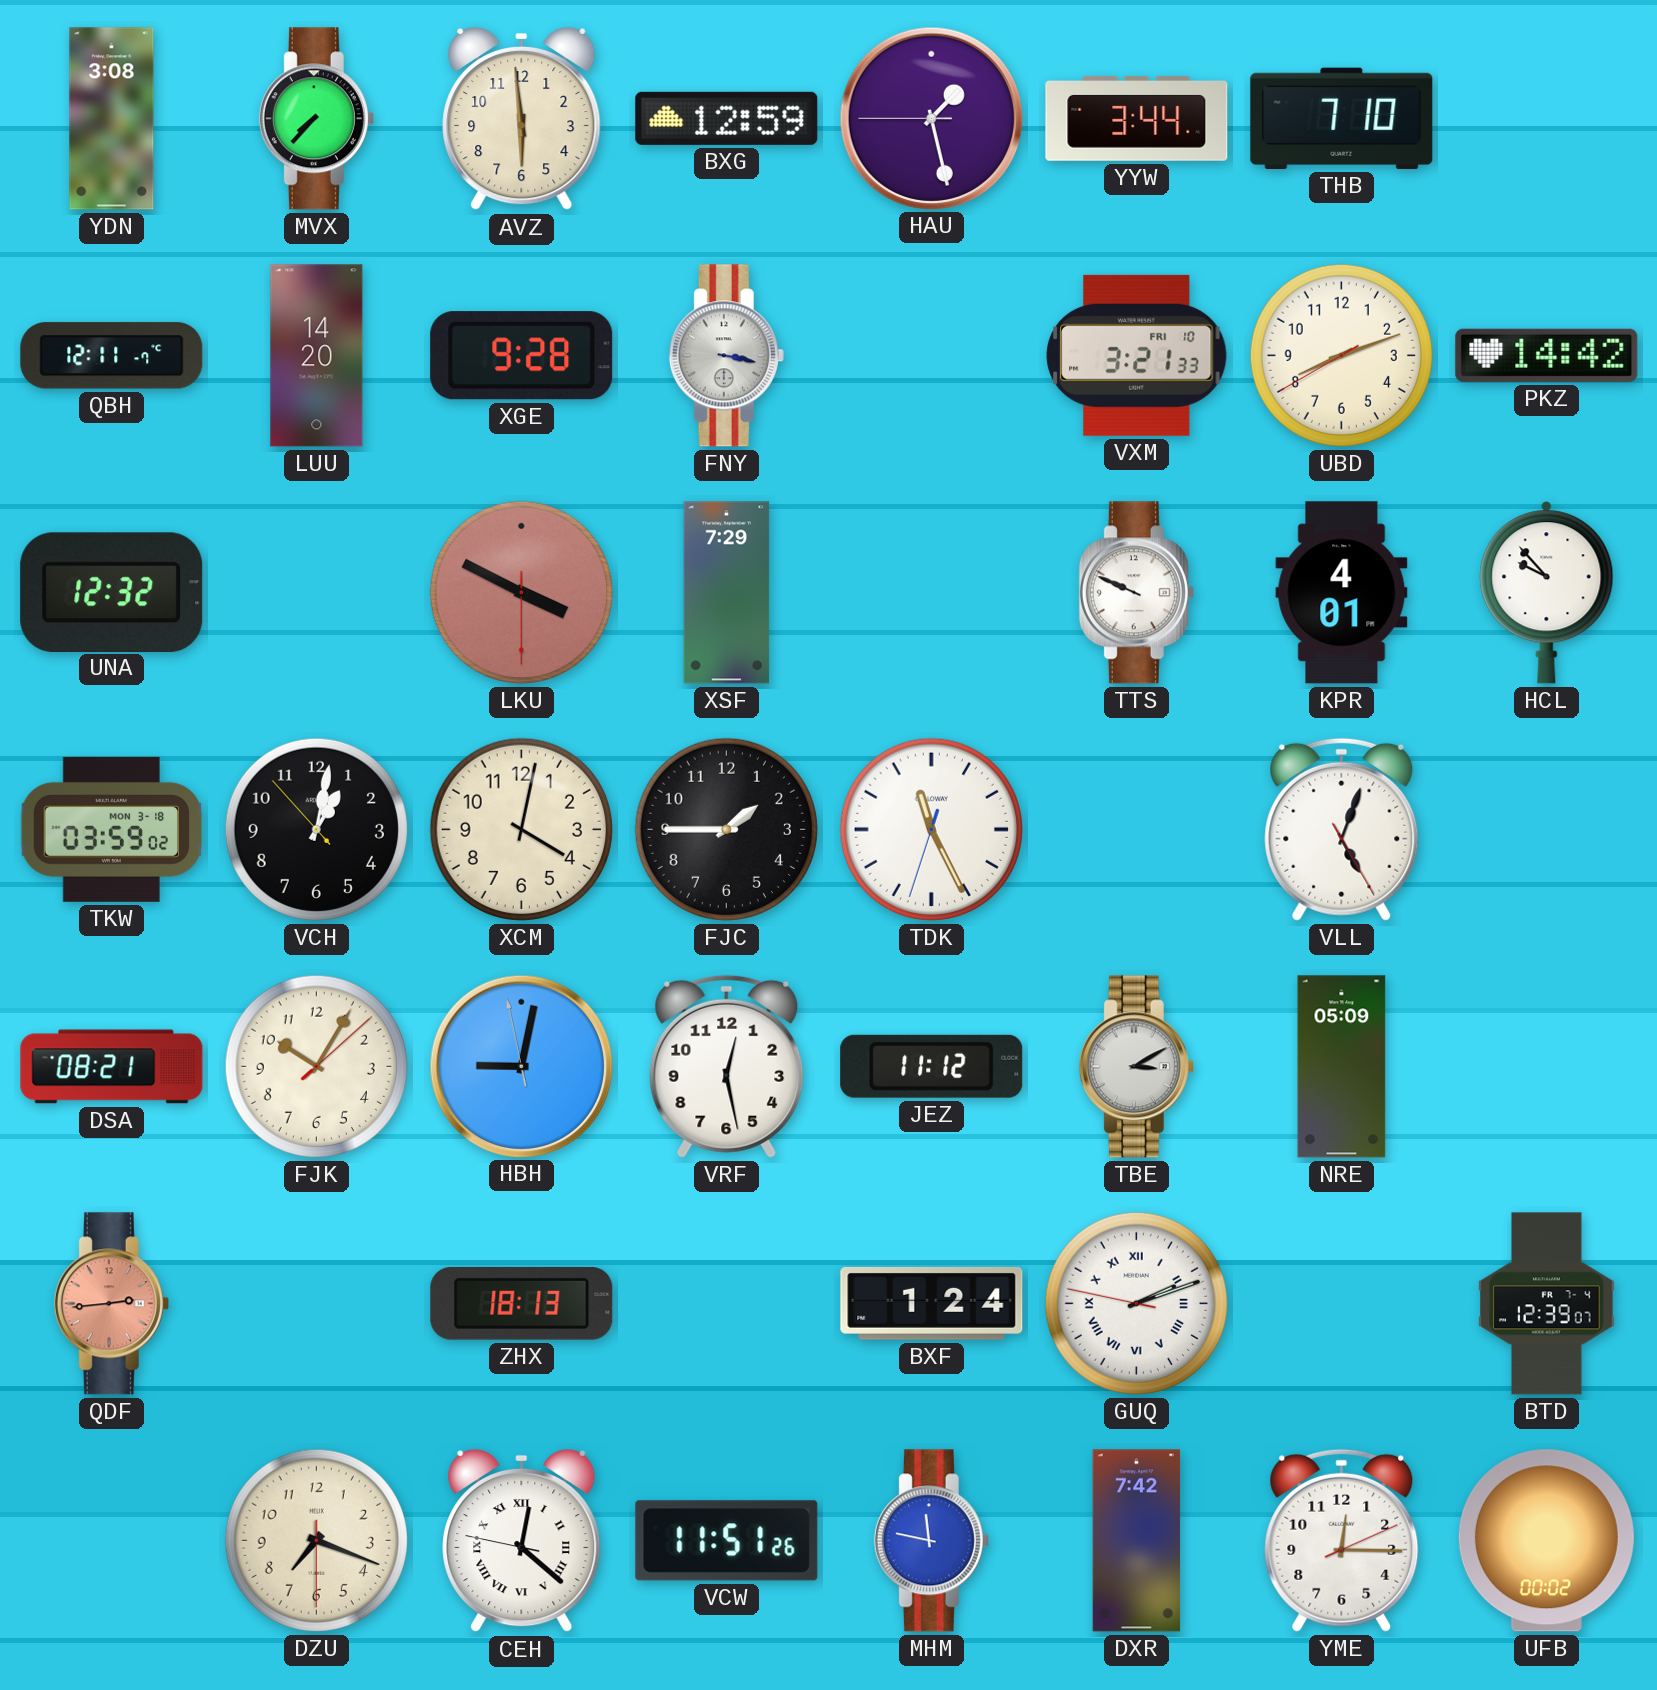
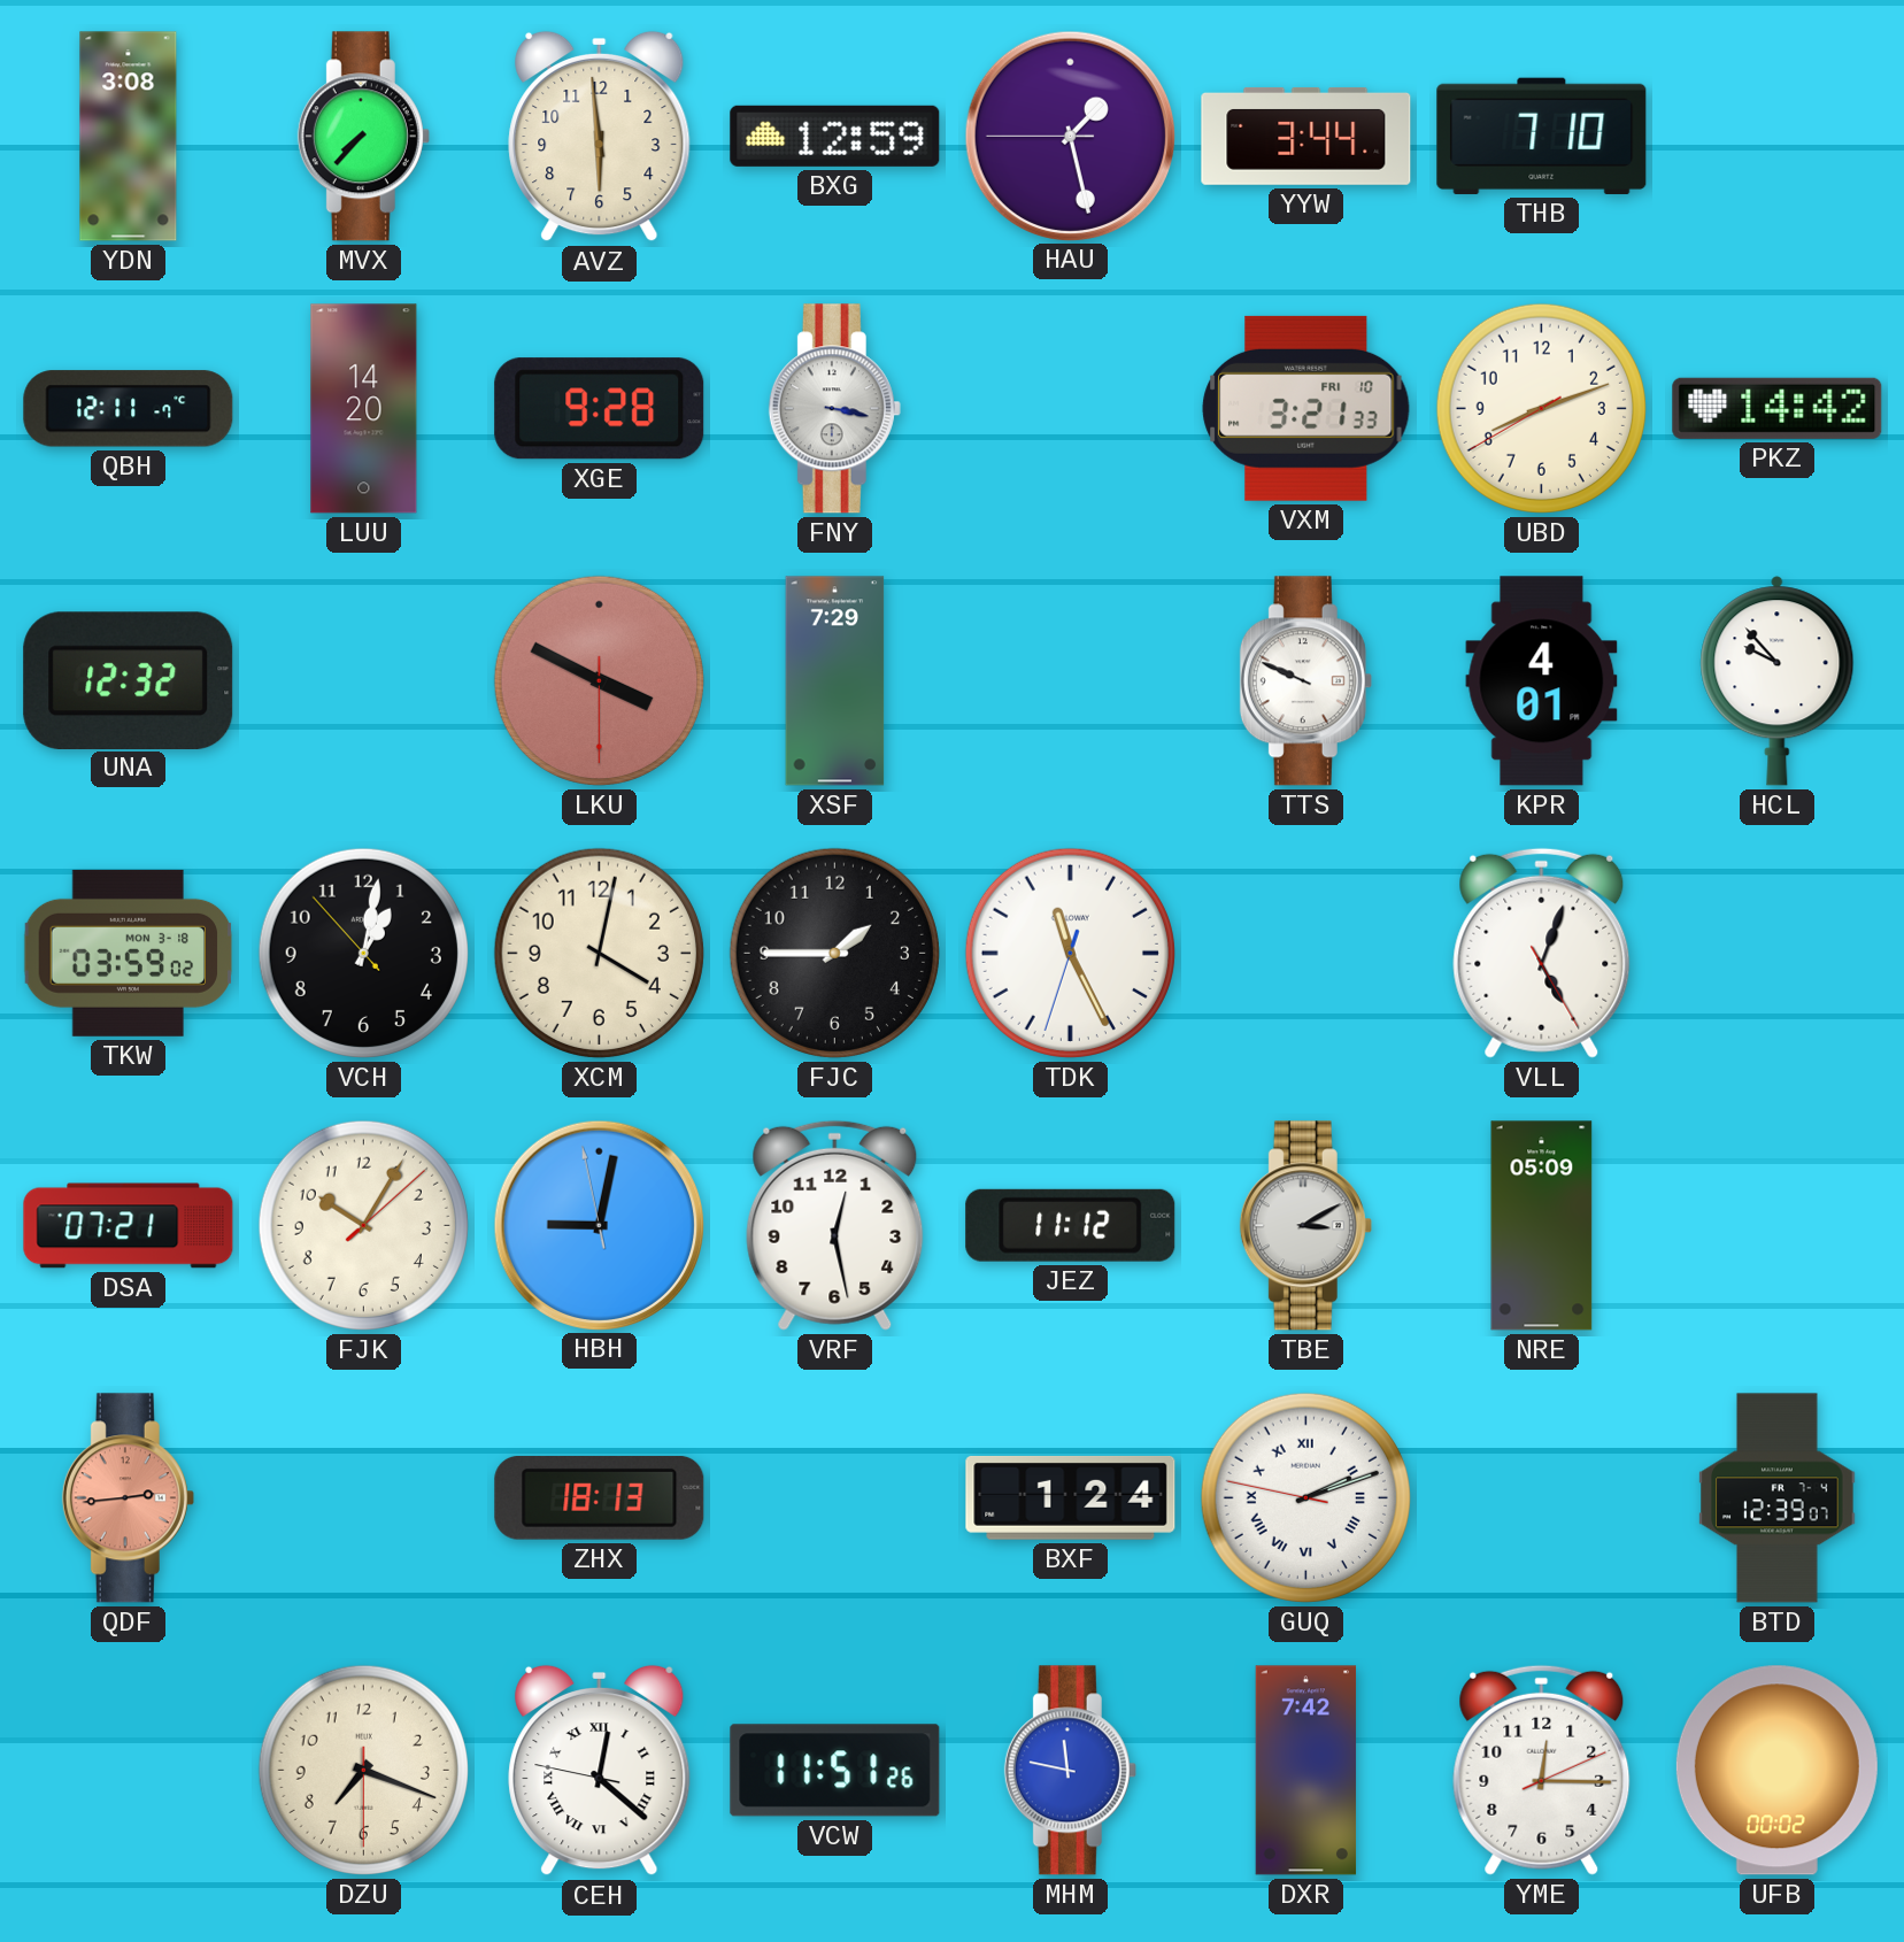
DSA: 08:21 -> 07:21 (129, 1226)
